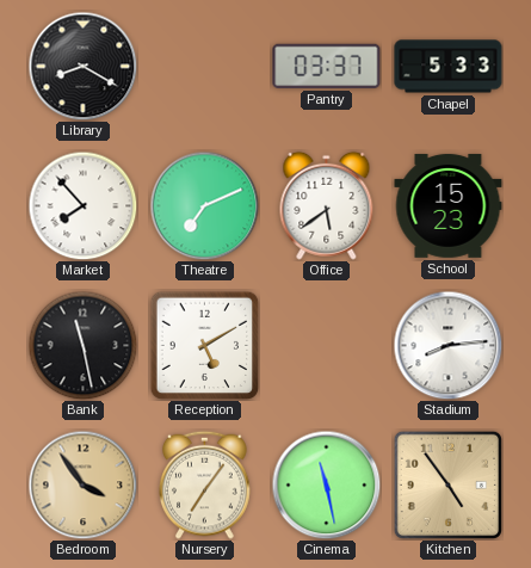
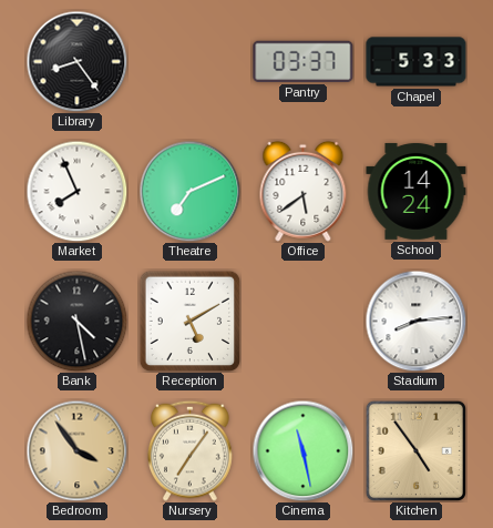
Library: 8:20 -> 8:24 (76, 61)
Market: 7:53 -> 7:56 (76, 191)
School: 15:23 -> 14:24 (417, 191)
Bank: 11:28 -> 4:28 (76, 321)
